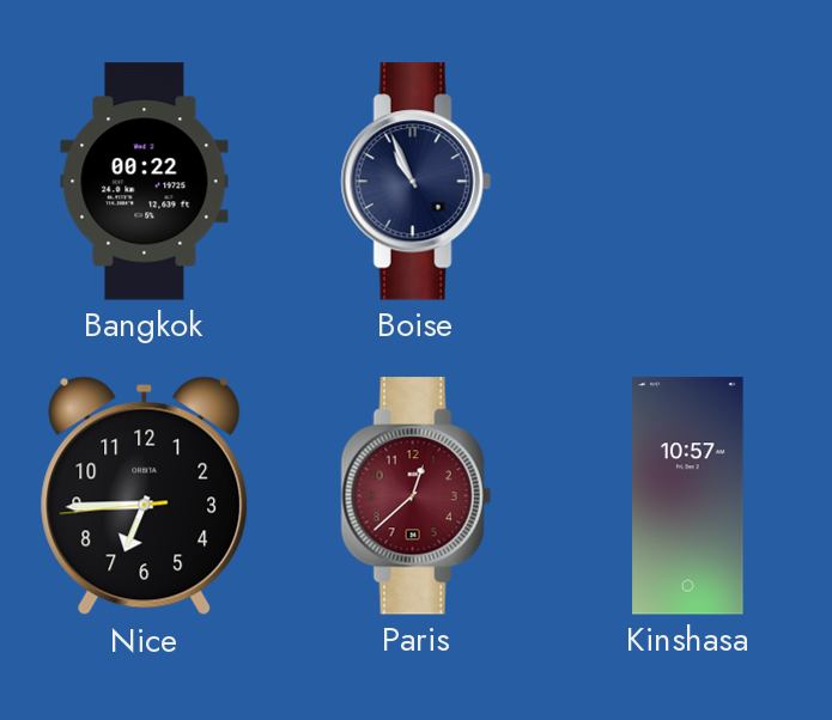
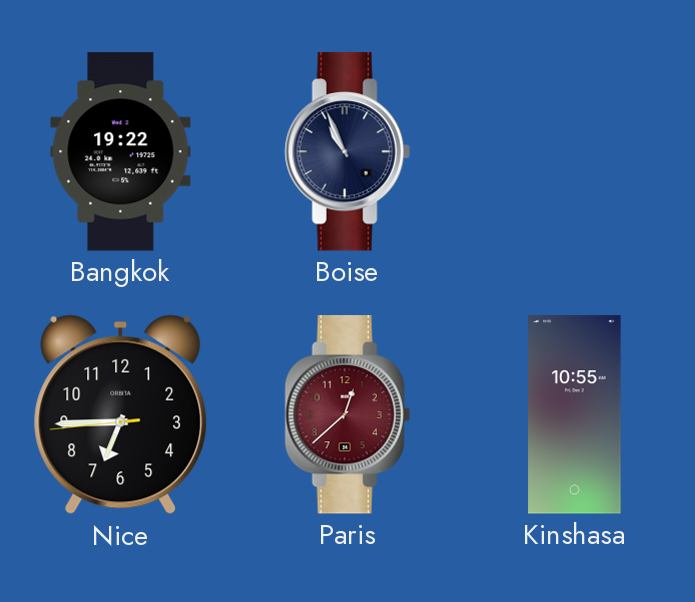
Bangkok: 00:22 -> 19:22 (121, 152)
Kinshasa: 10:57 -> 10:55 (575, 415)
